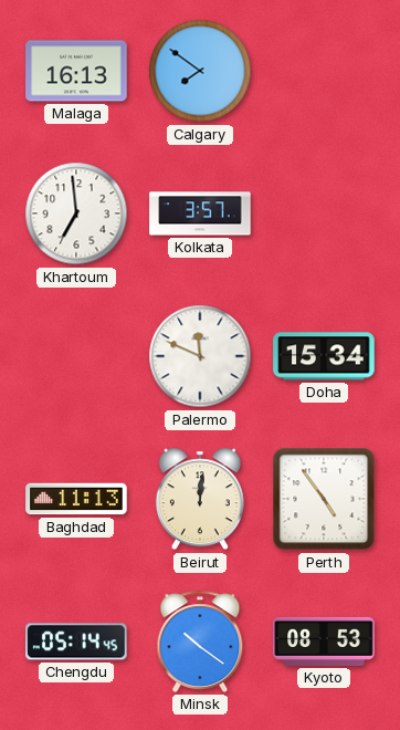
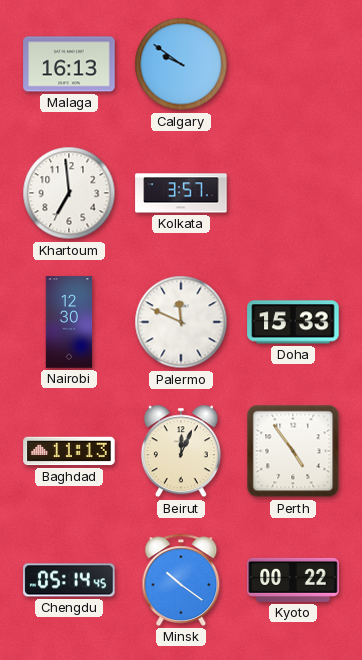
Calgary: 7:51 -> 9:51 (181, 64)
Nairobi: none -> 12:30 (69, 322)
Doha: 15:34 -> 15:33 (293, 322)
Beirut: 12:01 -> 12:04 (181, 451)
Kyoto: 08:53 -> 00:22 (293, 580)
